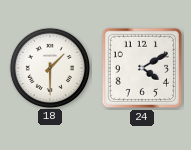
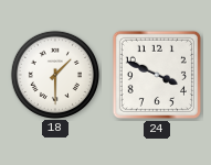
24: 4:10 -> 3:49 (157, 75)
